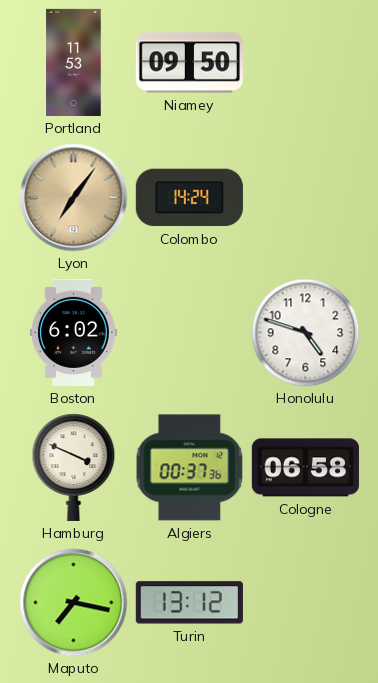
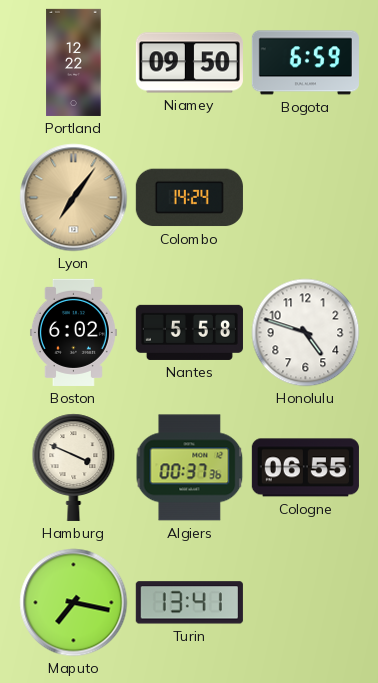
Portland: 11:53 -> 12:22 (74, 62)
Bogota: none -> 6:59 (305, 63)
Nantes: none -> 5:58 (189, 332)
Cologne: 06:58 -> 06:55 (305, 468)
Turin: 13:12 -> 13:41 (189, 603)
